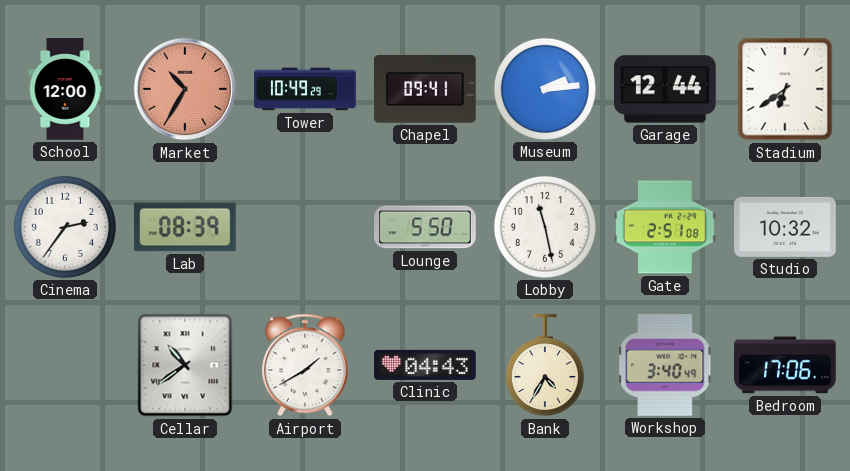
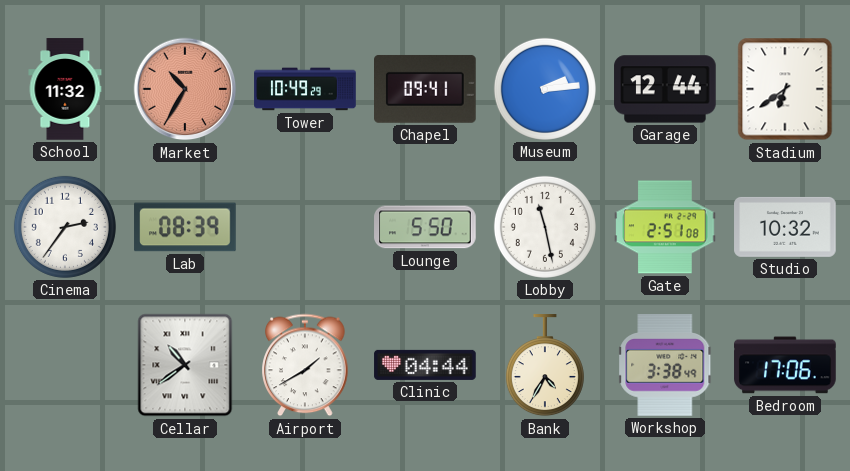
School: 12:00 -> 11:32 (65, 89)
Clinic: 04:43 -> 04:44 (425, 365)
Workshop: 3:40 -> 3:38 (665, 365)
